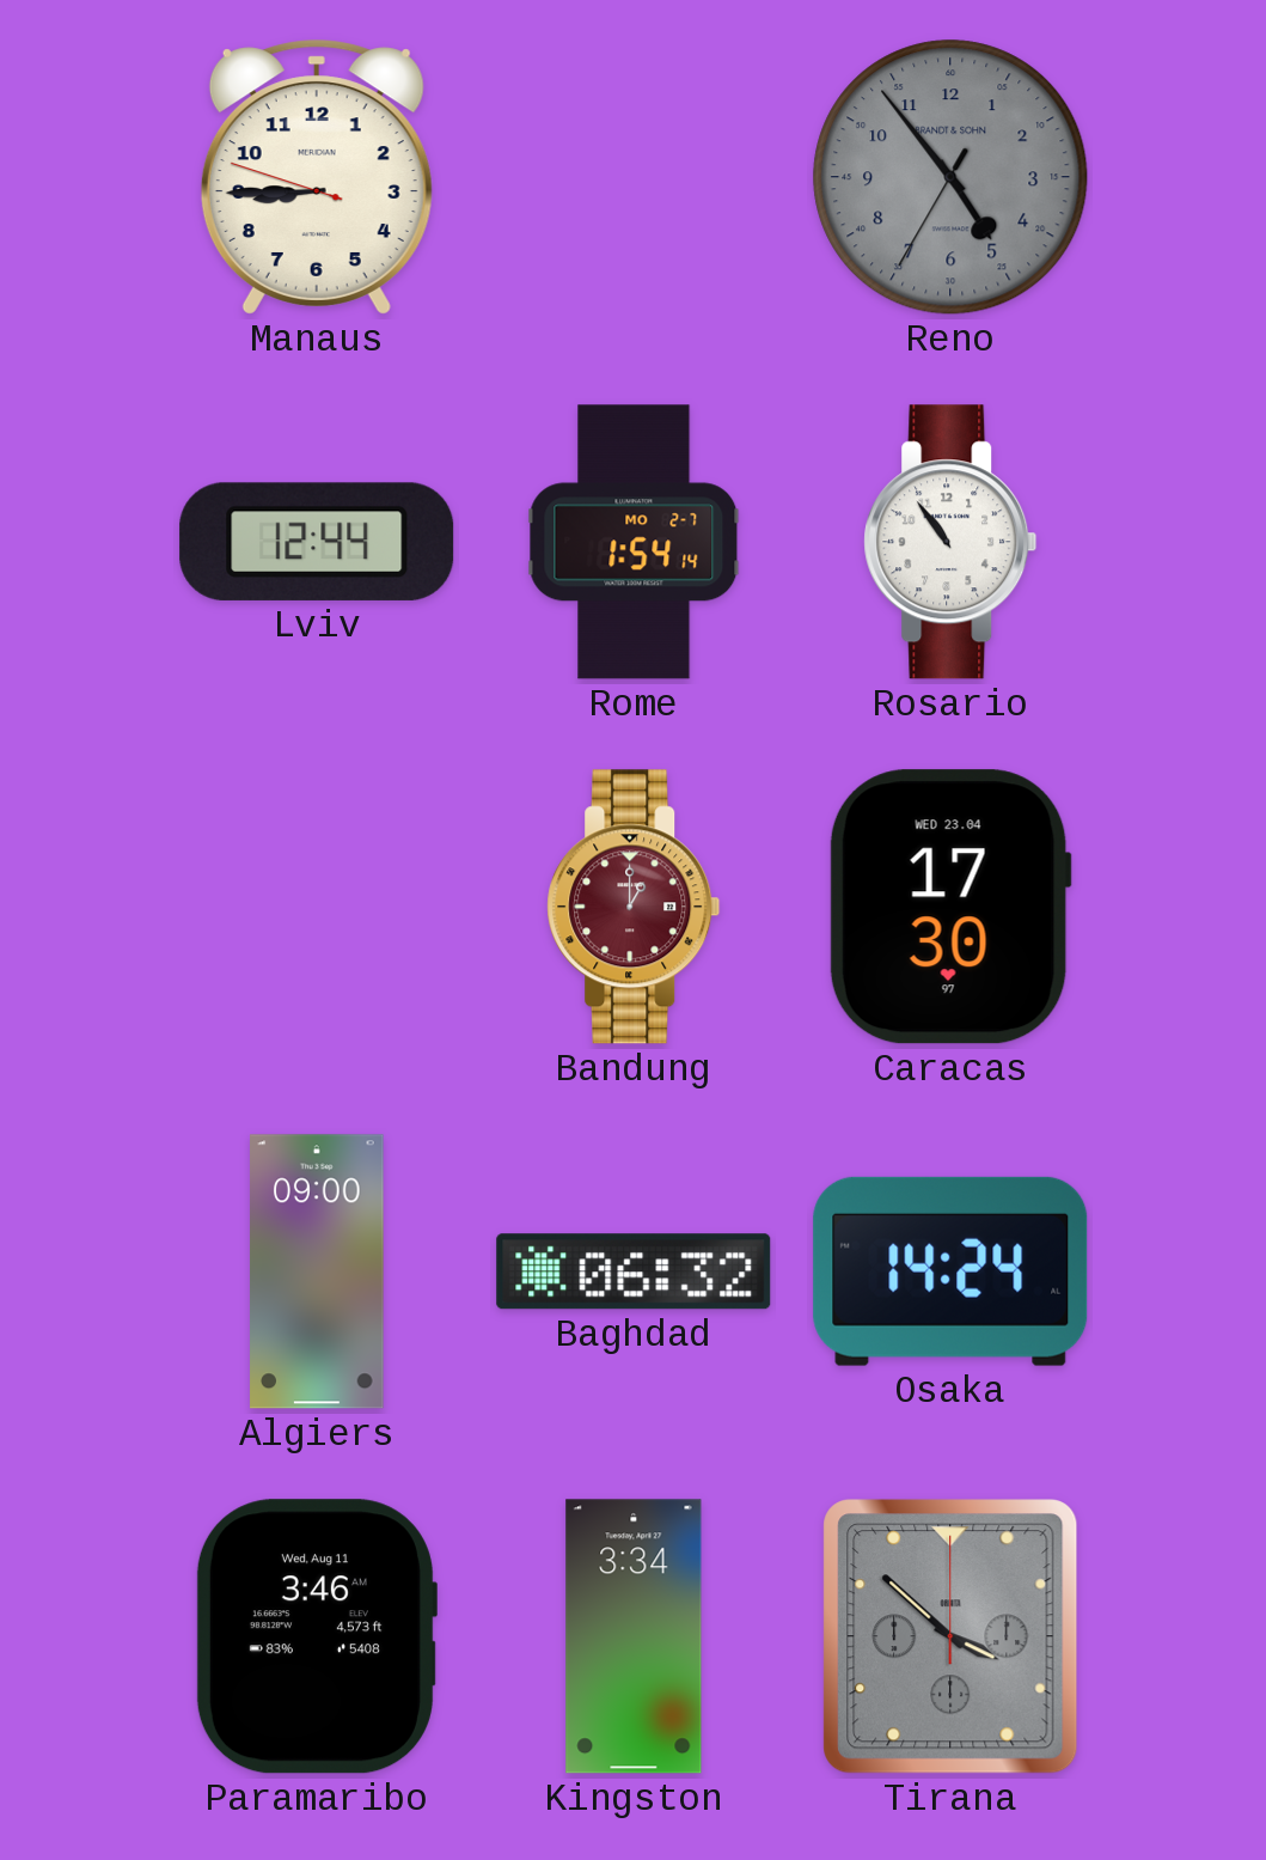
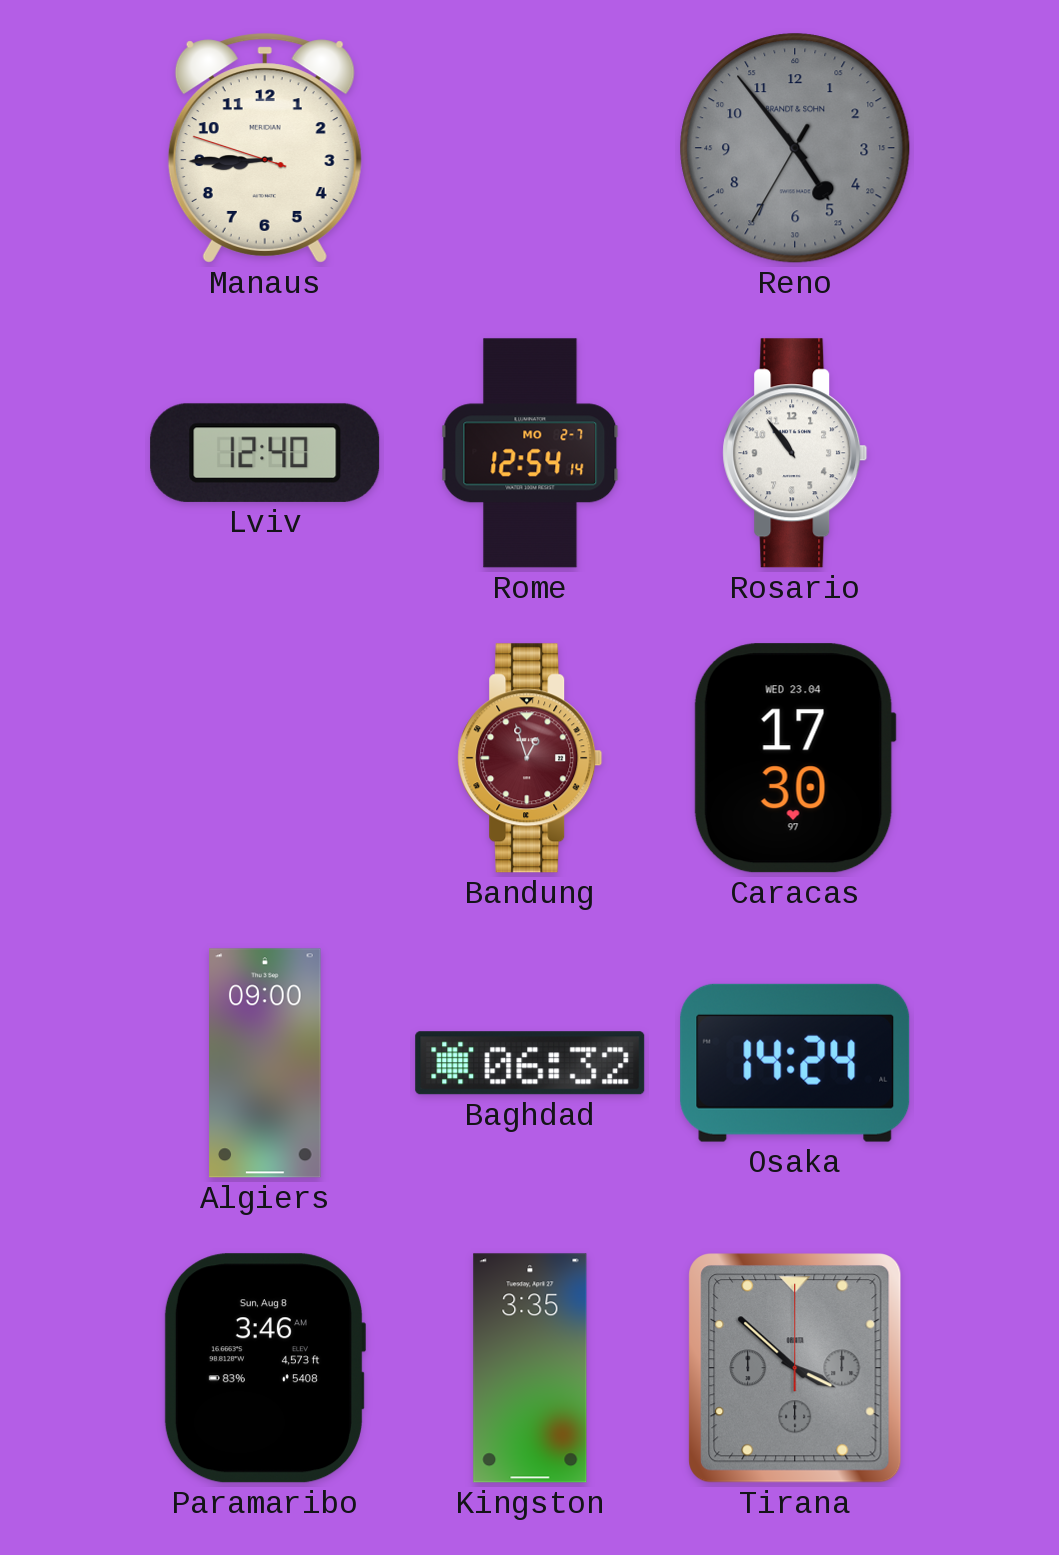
Lviv: 12:44 -> 12:40 (265, 453)
Rome: 1:54 -> 12:54 (530, 453)
Bandung: 1:00 -> 12:57 (530, 758)
Paramaribo date: Wed, Aug 11 -> Sun, Aug 8 (264, 1368)
Kingston: 3:34 -> 3:35 (530, 1368)
